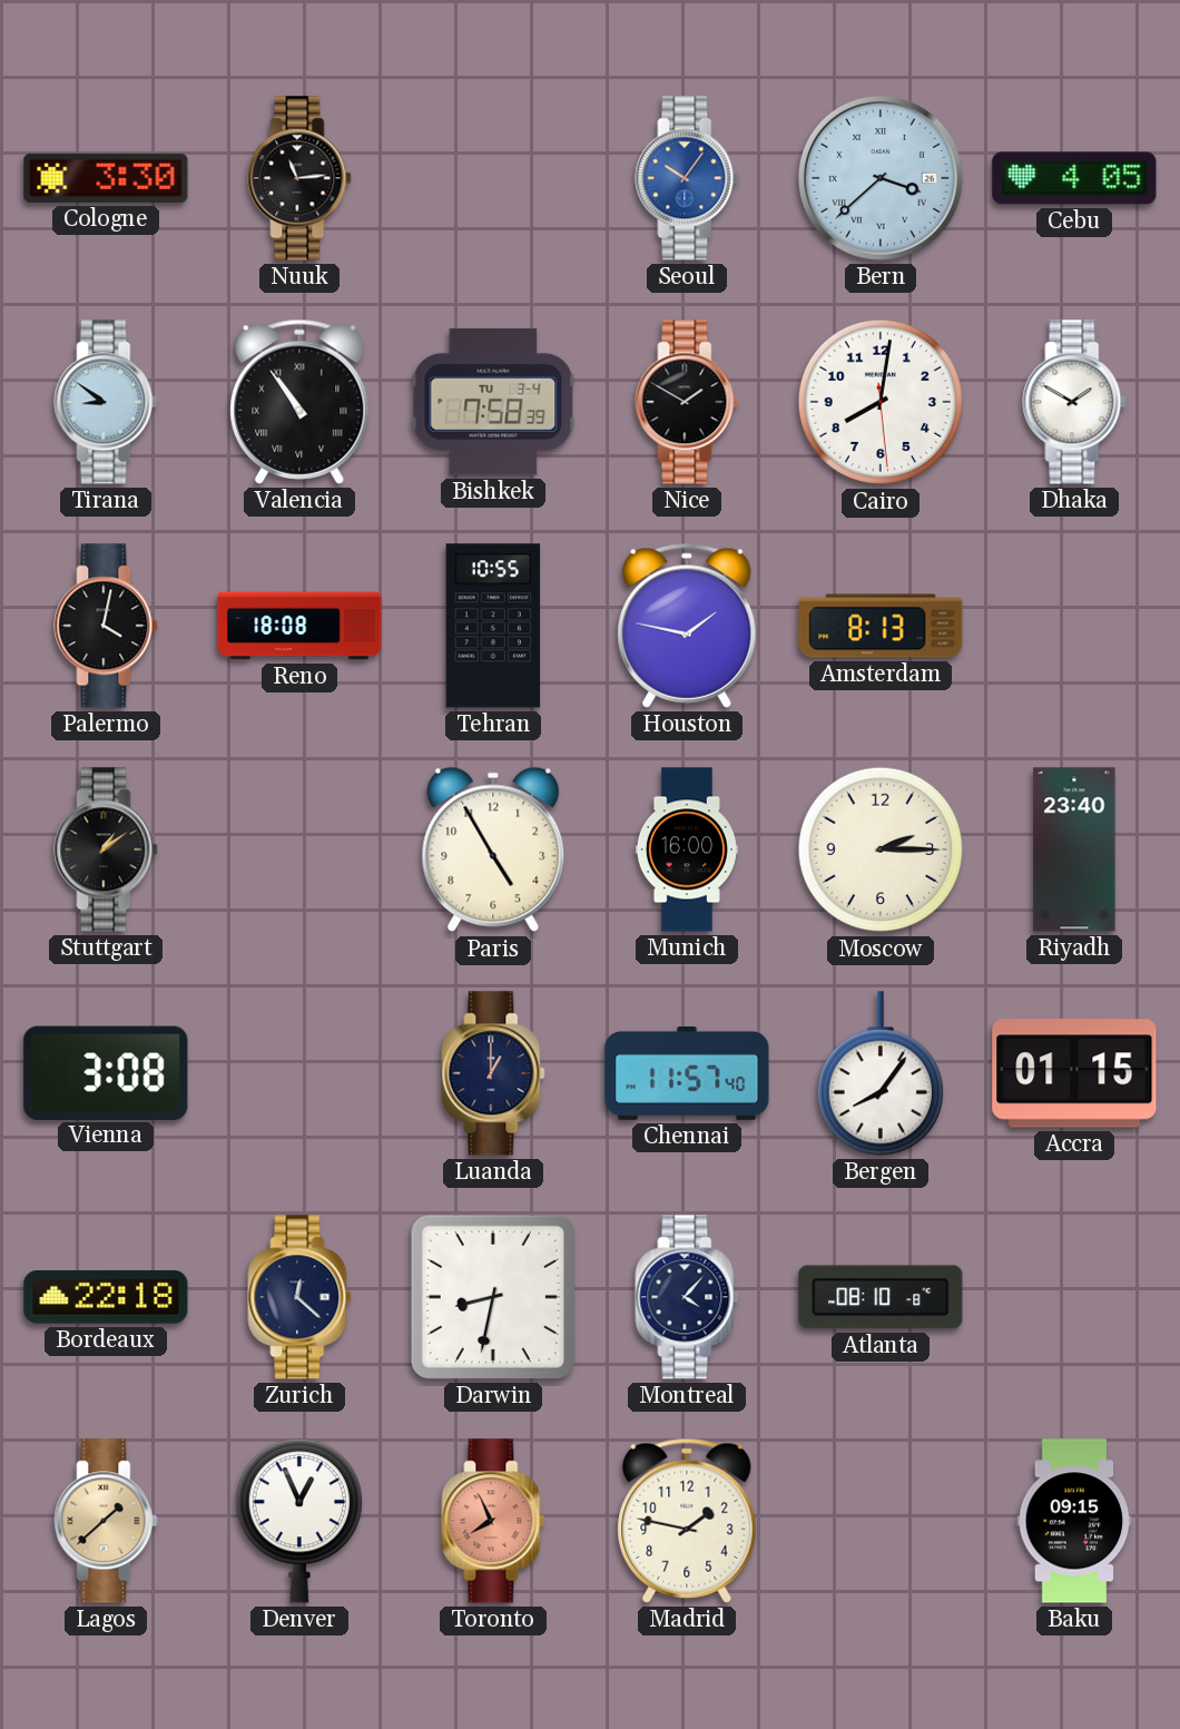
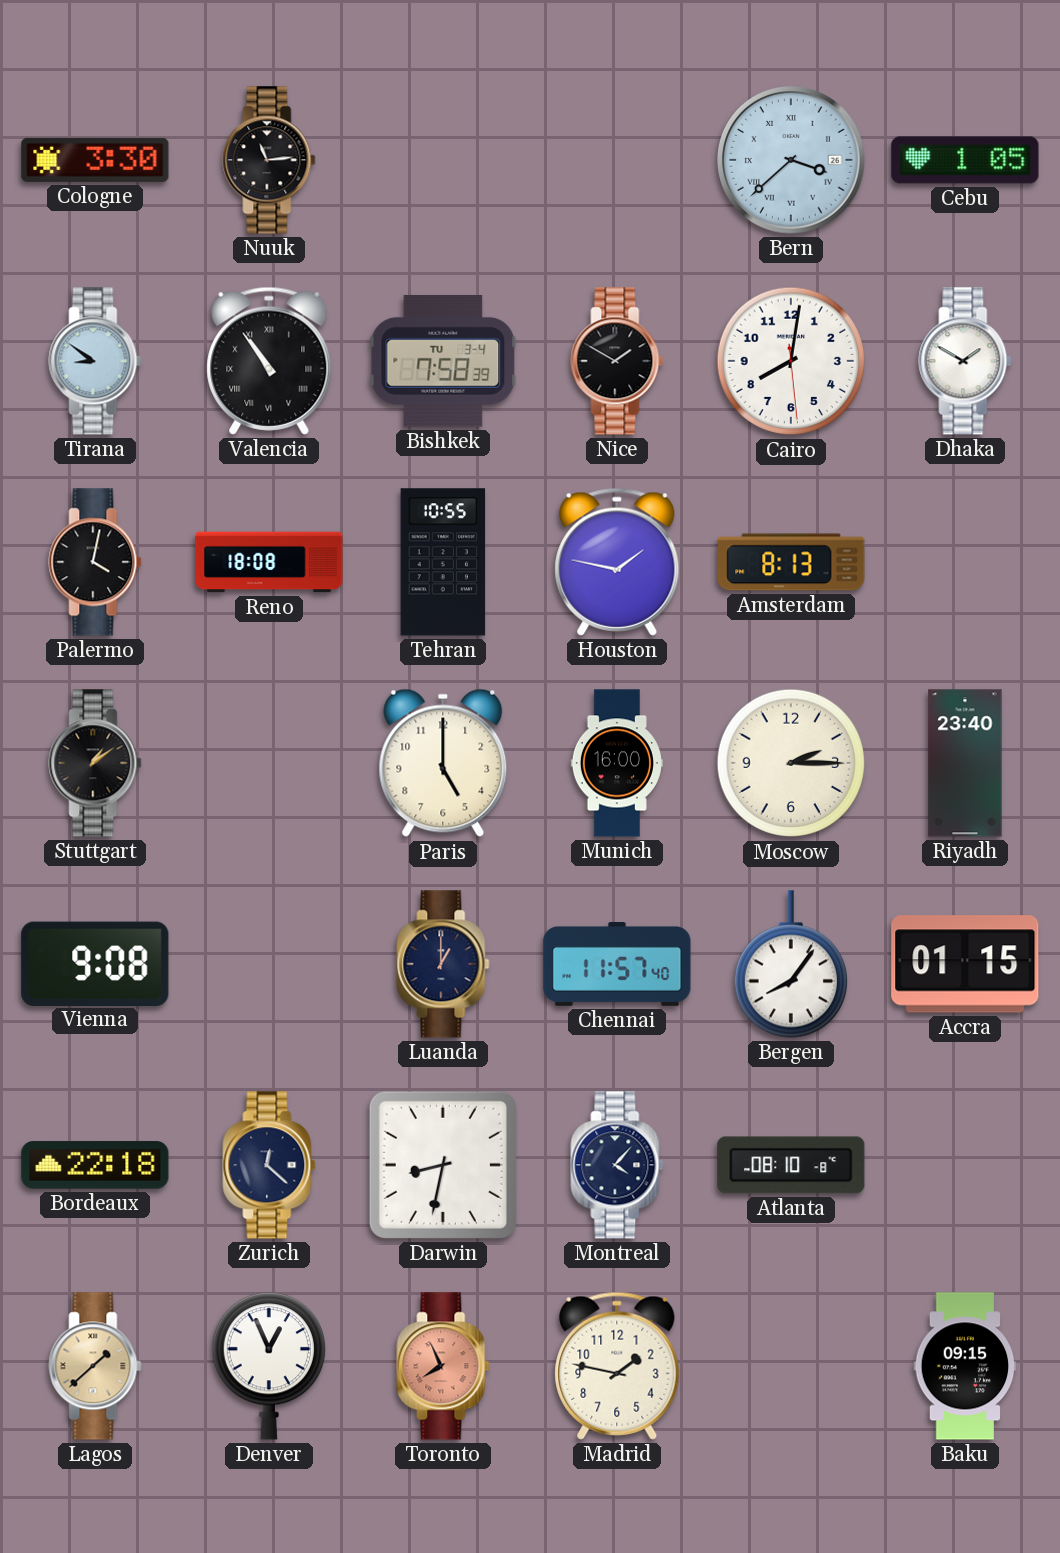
Seoul: 10:06 -> none (687, 178)
Cebu: 4:05 -> 1:05 (965, 160)
Paris: 4:55 -> 5:00 (443, 763)
Vienna: 3:08 -> 9:08 (95, 963)
